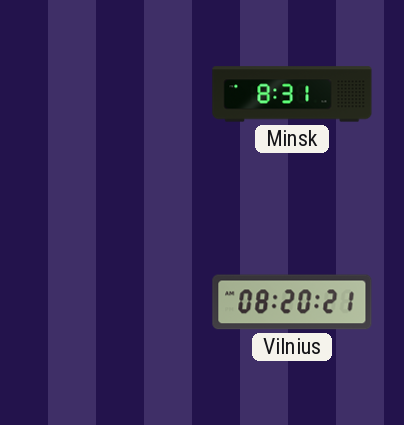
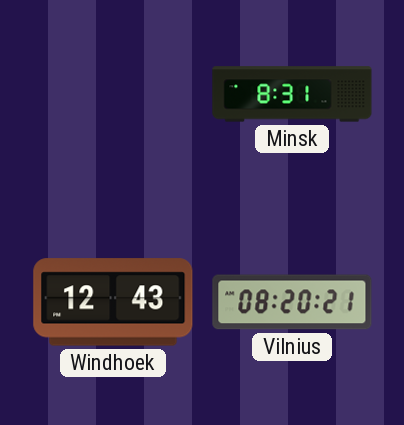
Windhoek: none -> 12:43 (113, 302)
